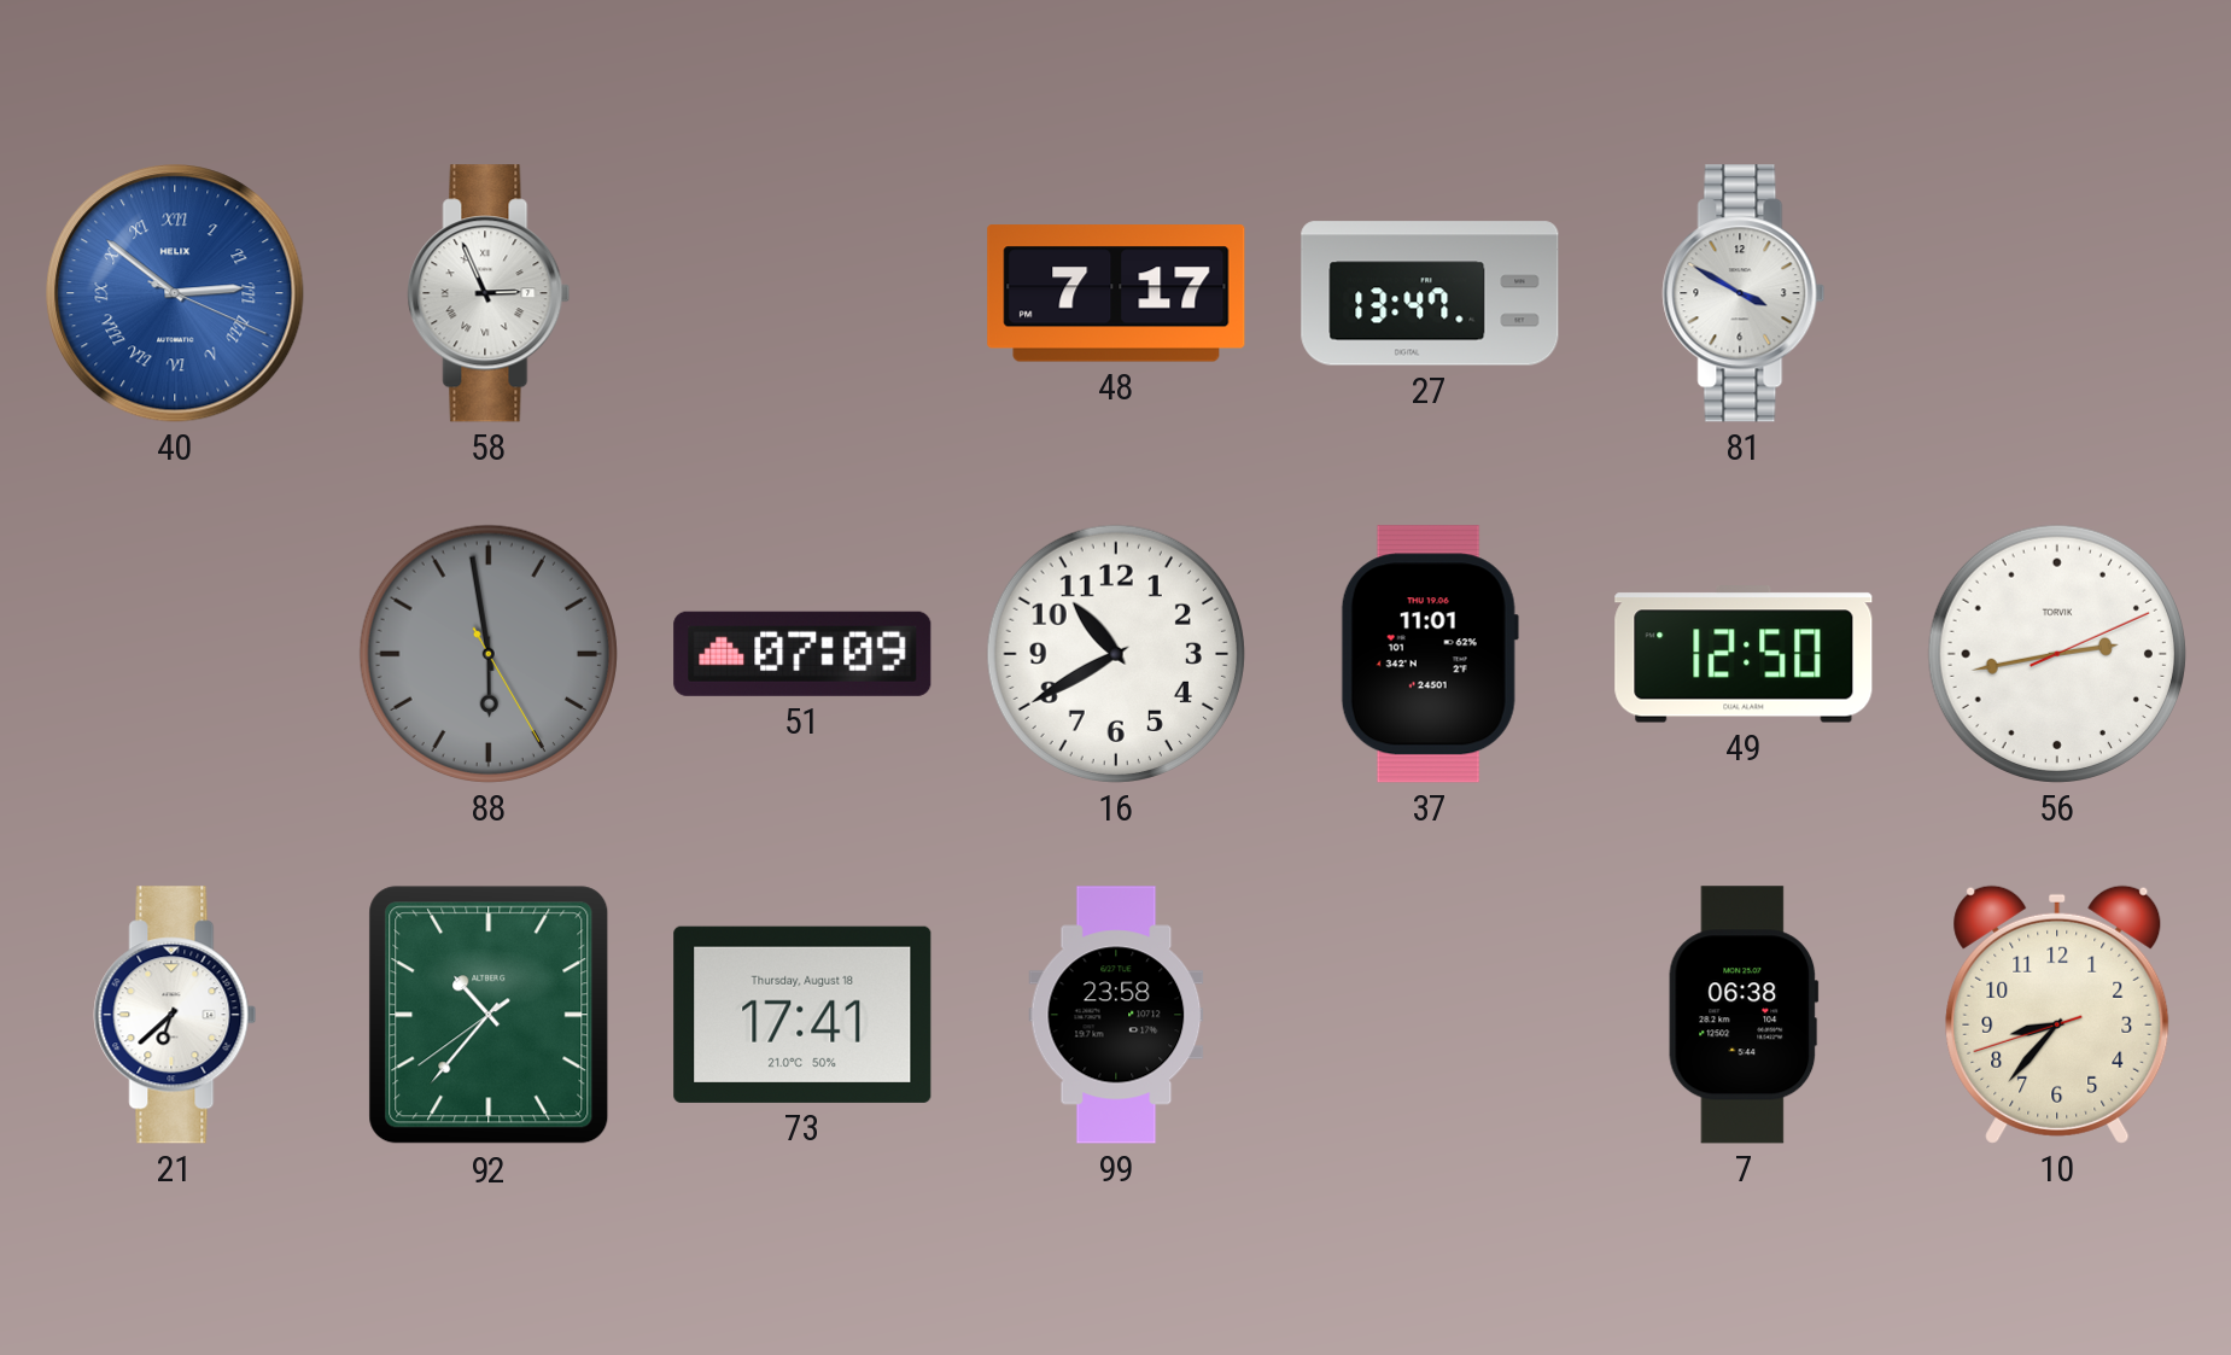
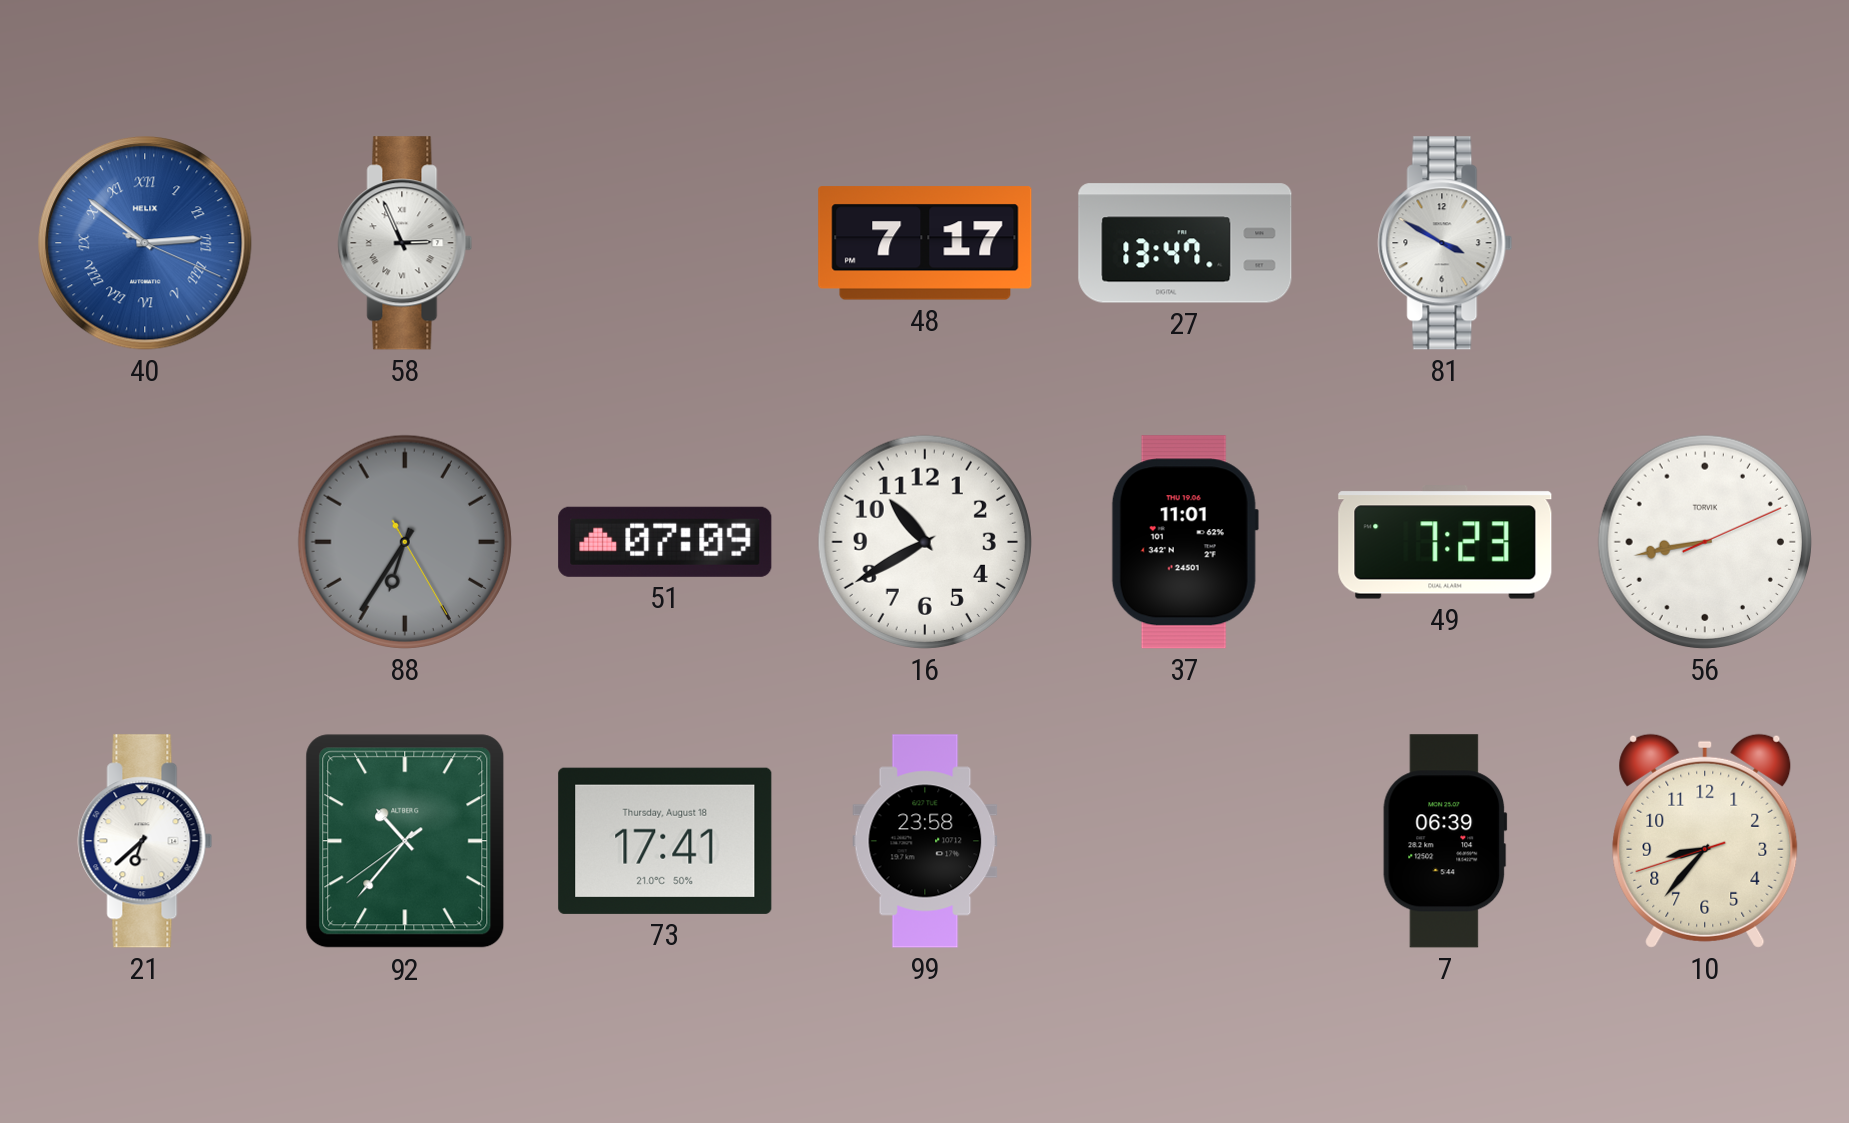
88: 5:58 -> 6:35 (405, 542)
49: 12:50 -> 7:23 (1445, 542)
56: 2:43 -> 8:43 (1705, 542)
7: 06:38 -> 06:39 (1445, 841)
